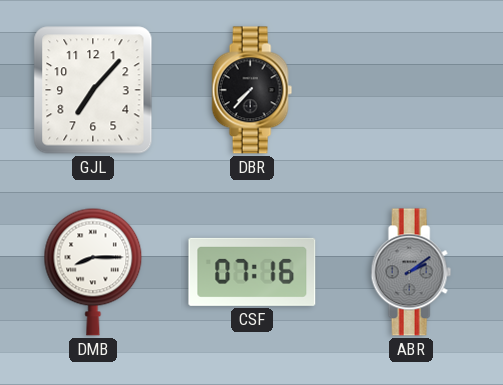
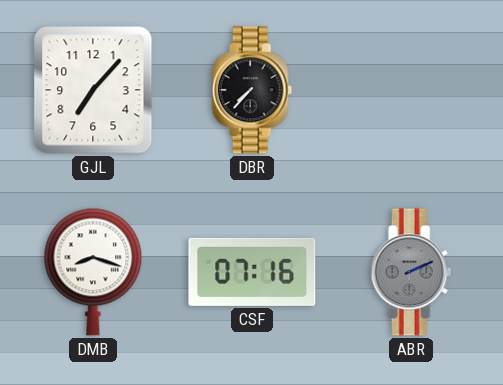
DMB: 8:15 -> 8:18 (93, 272)
ABR: 2:09 -> 2:11 (411, 272)
